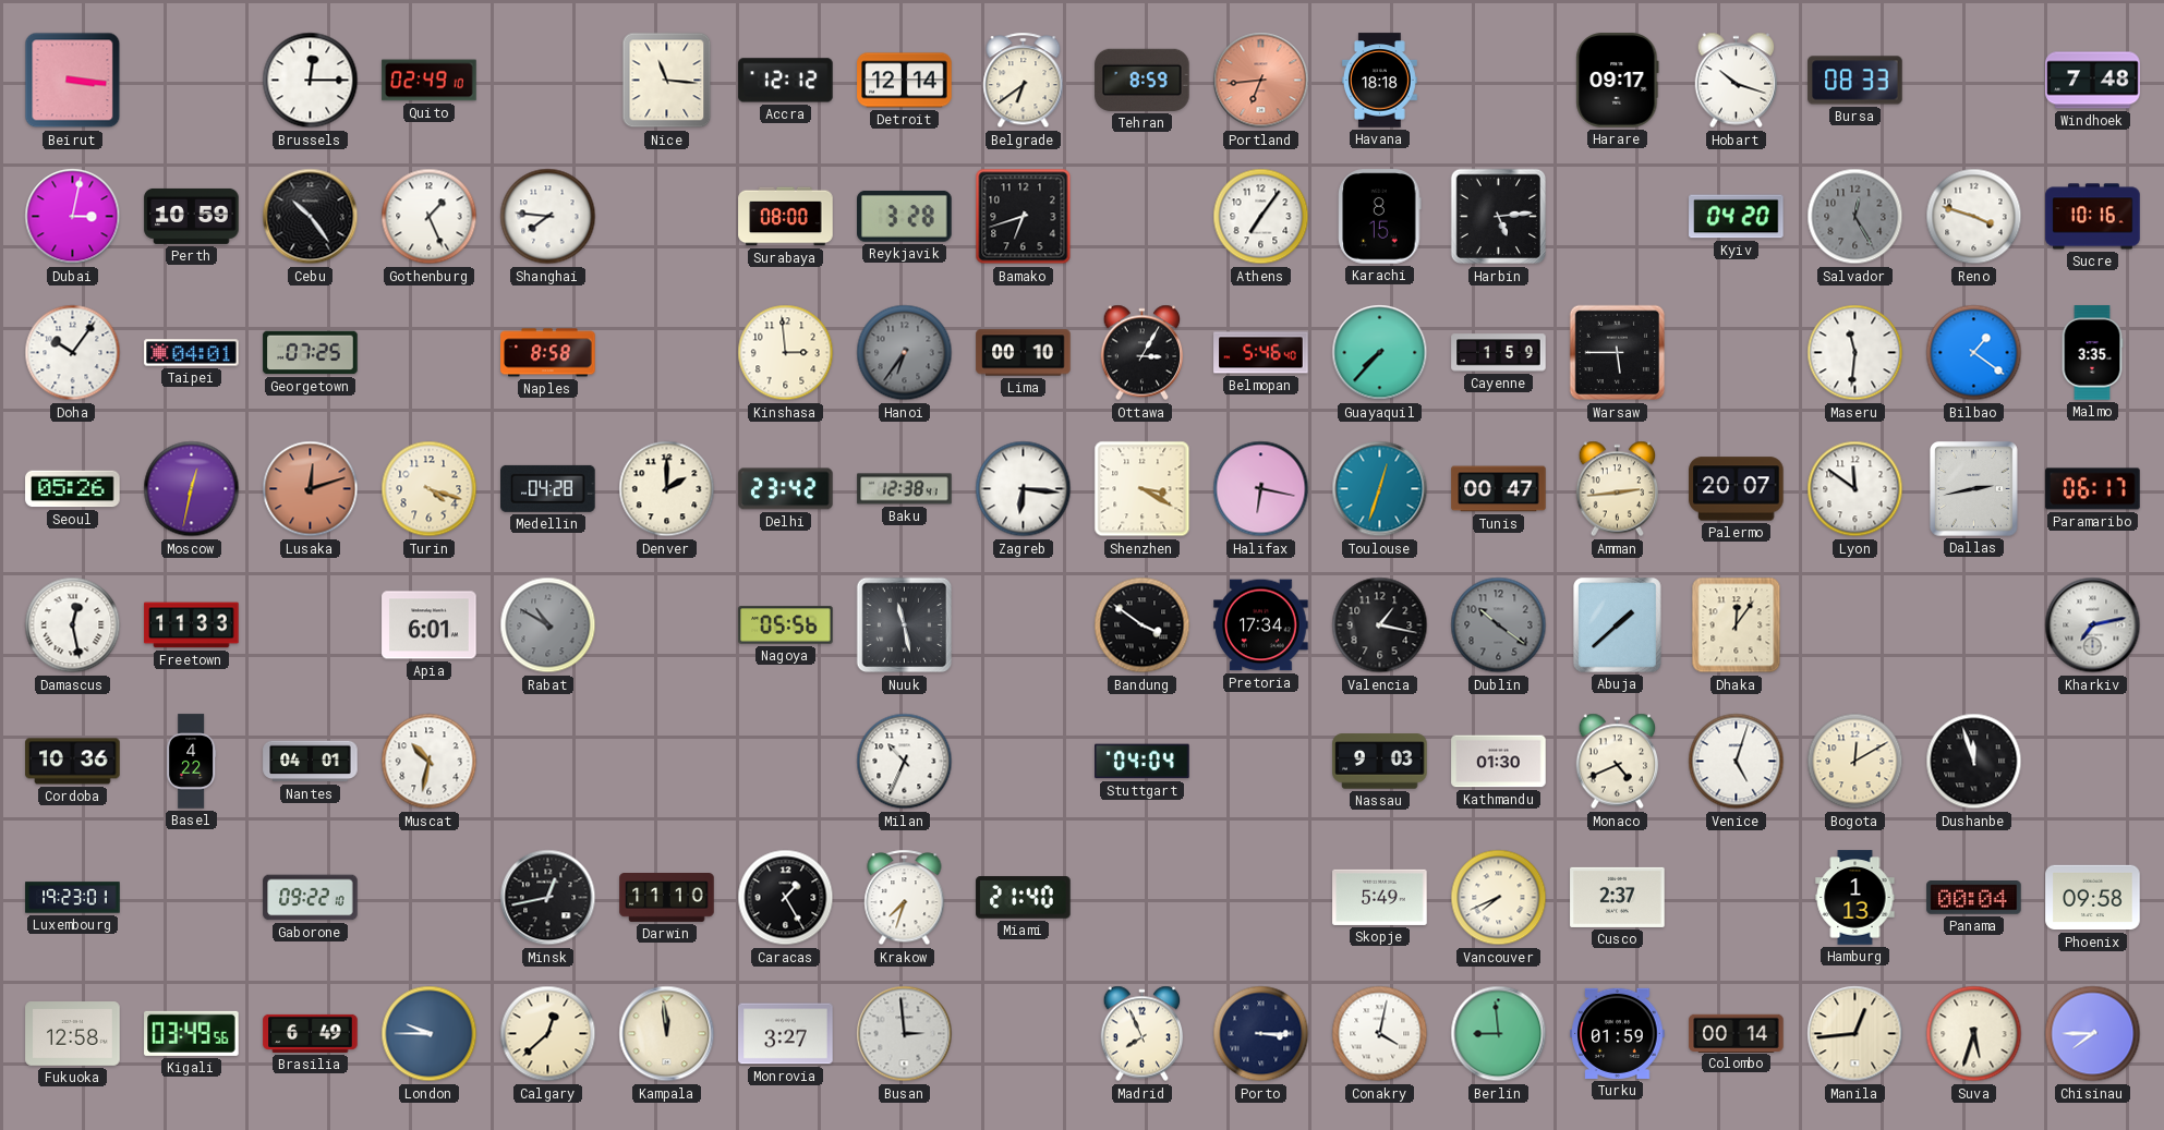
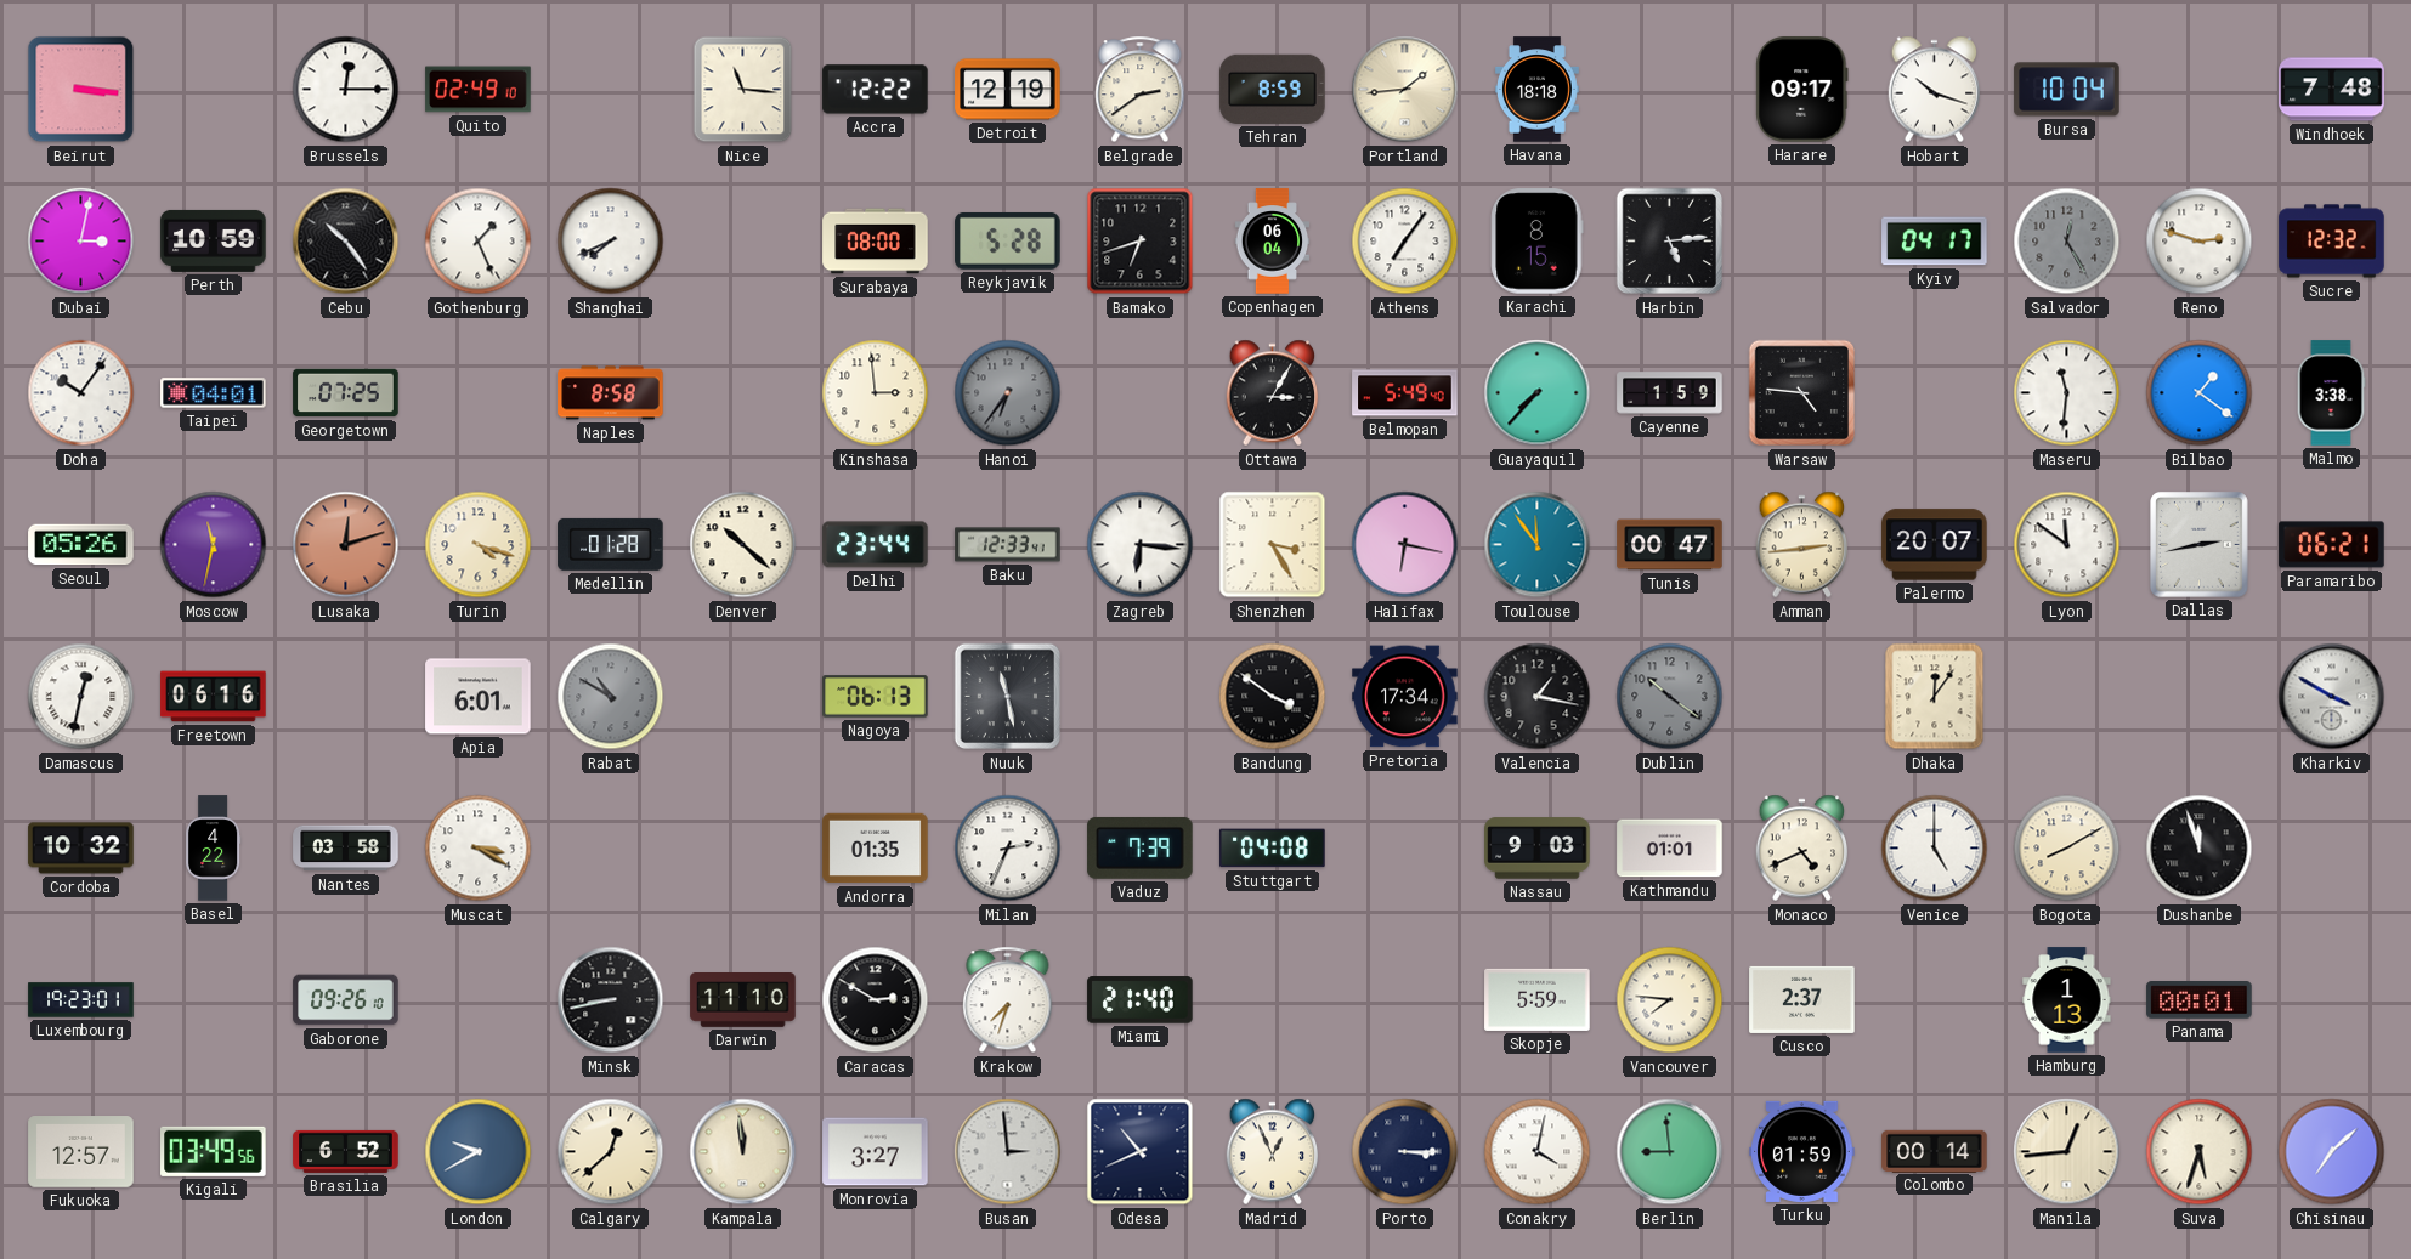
Accra: 12:12 -> 12:22 (876, 90)
Detroit: 12:14 -> 12:19 (1008, 90)
Belgrade: 6:39 -> 2:39 (1141, 90)
Portland: 6:44 -> 1:44 (1405, 90)
Portland dial: salmon -> cream (1405, 90)
Bursa: 08:33 -> 10:04 (2067, 90)
Shanghai: 7:46 -> 7:41 (611, 242)
Reykjavik: 3:28 -> 5:28 (1008, 240)
Copenhagen: none -> 06:04 (1273, 242)
Kyiv: 04:20 -> 04:17 (1935, 242)
Reno: 3:48 -> 2:48 (2200, 242)
Sucre: 10:16 -> 12:32 (2332, 242)
Lima: 00:10 -> none (1024, 353)
Belmopan: 5:46 -> 5:49 (1405, 393)
Warsaw: 5:45 -> 4:46 (1802, 393)
Malmo: 3:35 -> 3:38 (2331, 393)
Moscow: 12:32 -> 11:32 (214, 545)
Medellin: 04:28 -> 01:28 (611, 544)
Denver: 2:00 -> 10:22 (743, 545)
Delhi: 23:42 -> 23:44 (876, 545)
Baku: 12:38 -> 12:33 (1008, 545)
Shenzhen: 3:20 -> 3:25 (1273, 545)
Toulouse: 12:33 -> 11:54 (1538, 545)
Paramaribo: 06:17 -> 06:21 (2332, 545)
Damascus: 12:28 -> 12:32 (81, 697)
Freetown: 11:33 -> 06:16 (214, 697)
Nagoya: 05:56 -> 06:13 (876, 697)
Abuja: 1:38 -> none (1618, 625)
Kharkiv: 7:13 -> 3:50 (2332, 697)
Cordoba: 10:36 -> 10:32 (81, 849)
Nantes: 04:01 -> 03:58 (346, 849)
Muscat: 10:32 -> 3:20 (479, 849)
Andorra: none -> 01:35 (876, 849)
Milan: 10:34 -> 2:34 (1008, 849)
Vaduz: none -> 7:39 (1141, 847)
Stuttgart: 04:04 -> 04:08 (1273, 849)
Kathmandu: 01:30 -> 01:01 (1670, 849)
Venice: 5:03 -> 5:00 (1935, 849)
Bogota: 12:10 -> 8:10 (2067, 849)
Gaborone: 09:22 -> 09:26 (346, 1000)
Minsk: 12:43 -> 8:43 (611, 1000)
Caracas: 1:25 -> 2:50 (876, 1000)
Skopje: 5:49 -> 5:59 (1538, 999)
Vancouver: 7:41 -> 7:46 (1670, 1000)
Panama: 00:04 -> 00:01 (2200, 1000)
Phoenix: 09:58 -> none (2093, 898)
Fukuoka: 12:58 -> 12:57 (81, 1152)
Brasilia: 6:49 -> 6:52 (346, 1151)
London: 9:45 -> 9:40 (479, 1152)
Odesa: none -> 10:41 (1141, 1152)
Madrid: 7:56 -> 12:56 (1273, 1152)
Chisinau: 7:45 -> 7:08 (2332, 1152)
